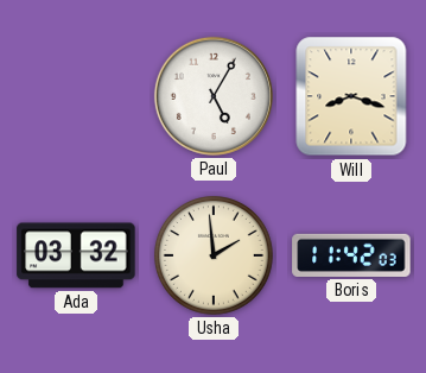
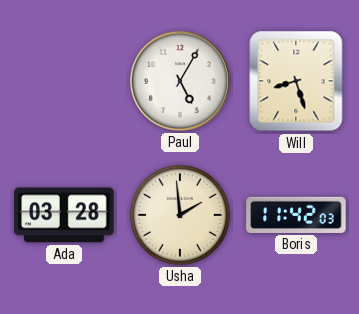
Will: 8:18 -> 8:27 (296, 81)
Ada: 03:32 -> 03:28 (64, 215)
